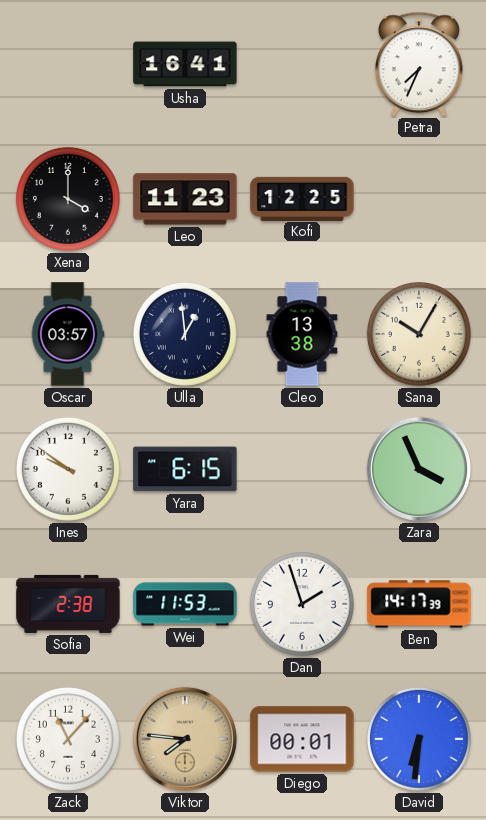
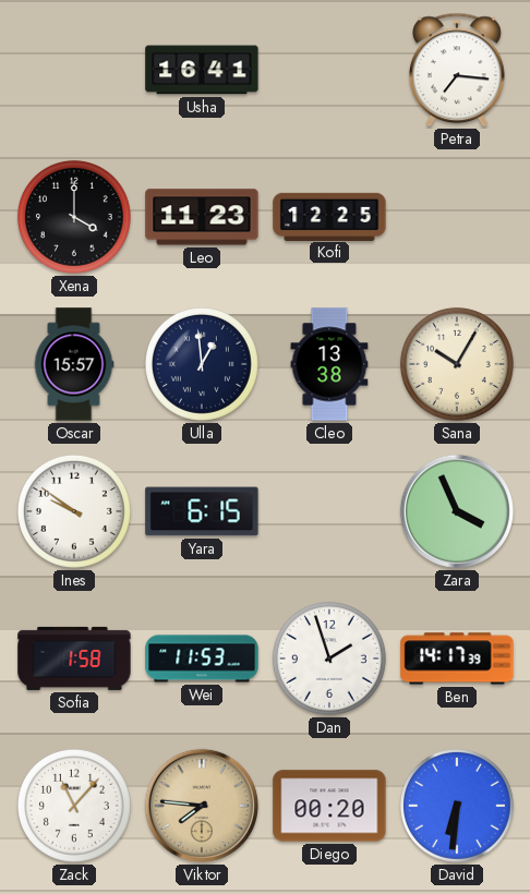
Petra: 7:34 -> 7:16 (457, 70)
Oscar: 03:57 -> 15:57 (74, 364)
Sofia: 2:38 -> 1:58 (74, 659)
Diego: 00:01 -> 00:20 (329, 806)
